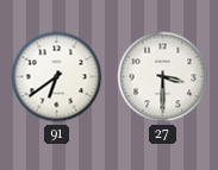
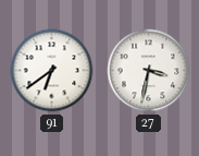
27: 3:30 -> 3:32 (149, 71)
